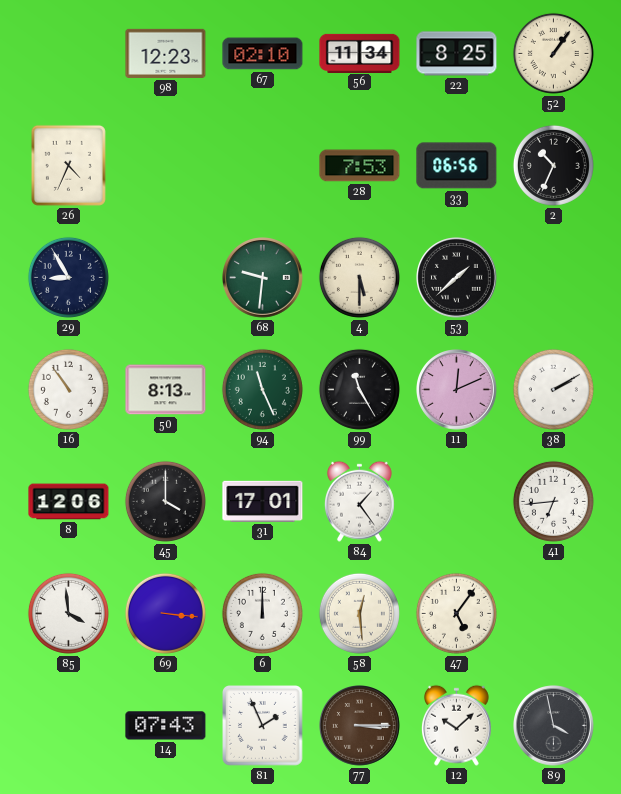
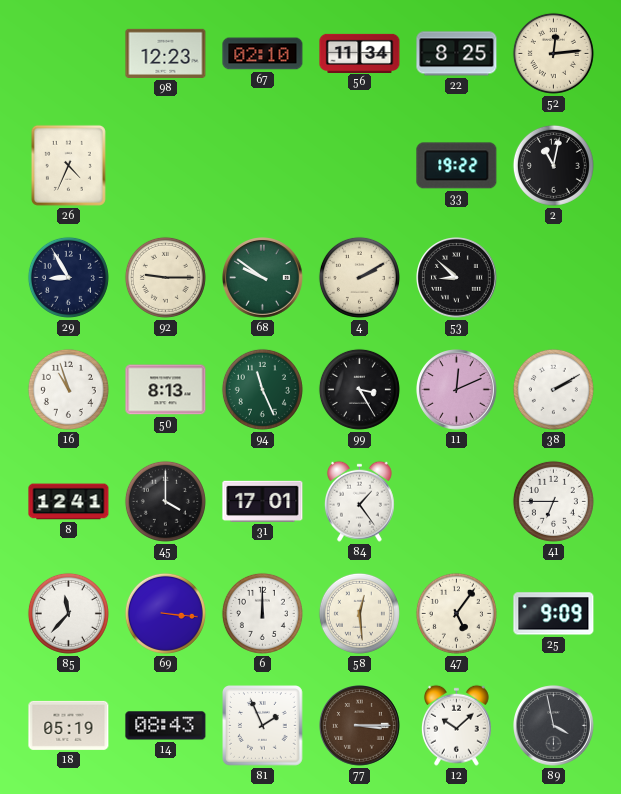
52: 1:06 -> 12:14 (553, 53)
28: 7:53 -> none (360, 166)
33: 06:56 -> 19:22 (457, 166)
2: 10:34 -> 11:02 (553, 165)
92: none -> 9:15 (165, 277)
68: 9:31 -> 9:51 (263, 278)
4: 5:30 -> 2:10 (359, 277)
53: 1:38 -> 8:52 (457, 278)
16: 10:54 -> 10:57 (68, 389)
99: 11:25 -> 3:25 (359, 389)
8: 12:06 -> 12:41 (69, 502)
41: 6:44 -> 6:45 (553, 501)
85: 3:59 -> 11:37 (68, 613)
25: none -> 9:09 (554, 614)
18: none -> 05:19 (69, 725)
14: 07:43 -> 08:43 (166, 726)
